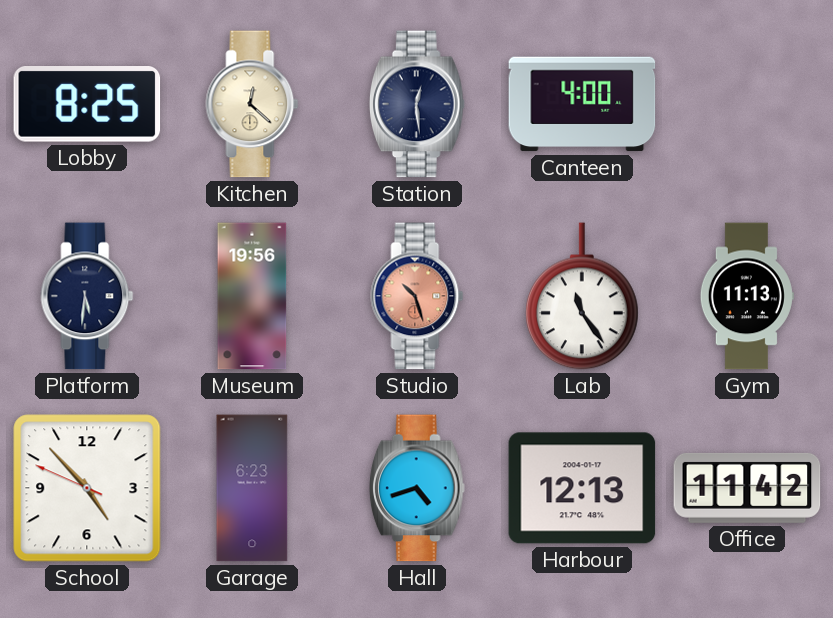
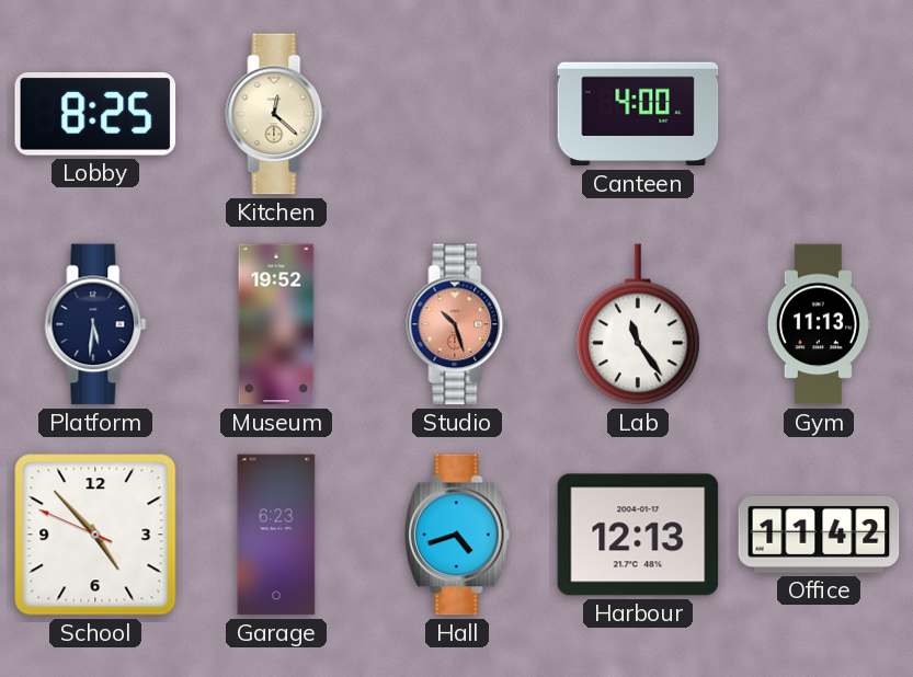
Station: 12:29 -> none (417, 104)
Museum: 19:56 -> 19:52 (276, 324)
